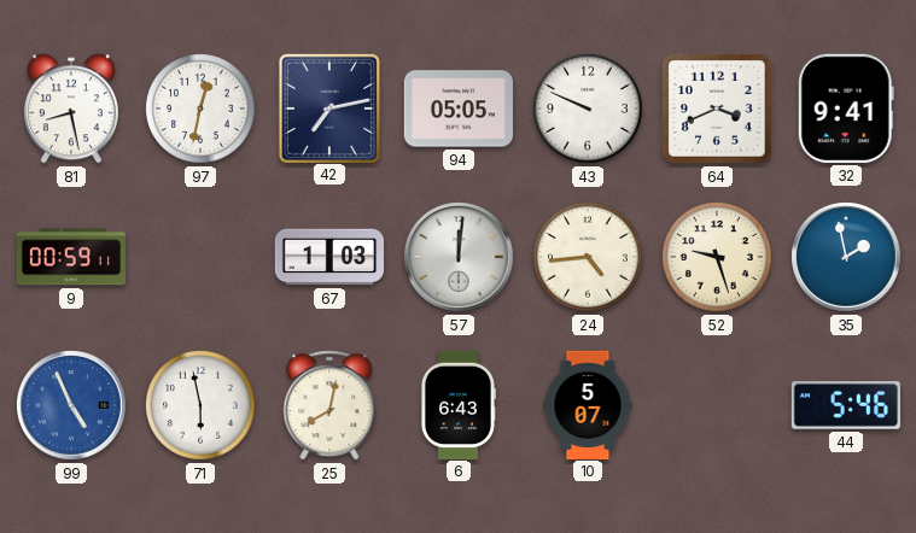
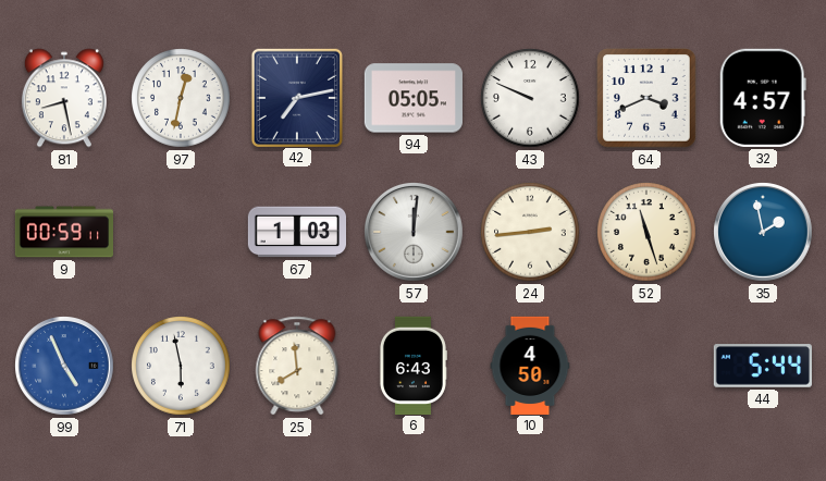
32: 9:41 -> 4:57 (763, 98)
24: 4:44 -> 2:44 (531, 233)
52: 9:27 -> 11:27 (648, 233)
25: 8:02 -> 7:59 (297, 366)
10: 5:07 -> 4:50 (530, 365)
44: 5:46 -> 5:44 (763, 366)
